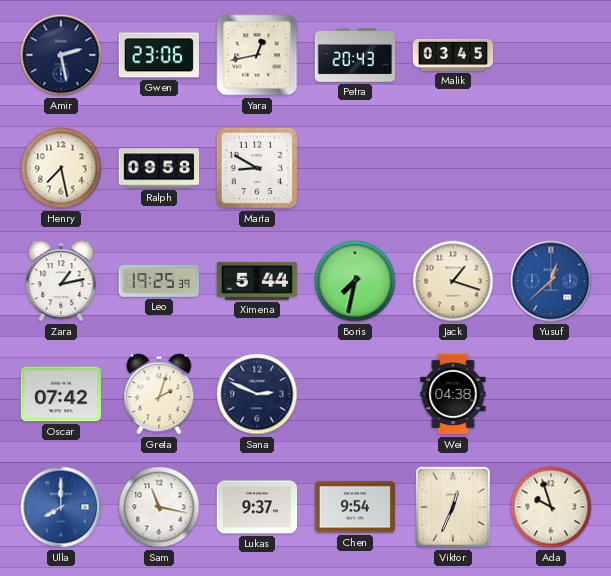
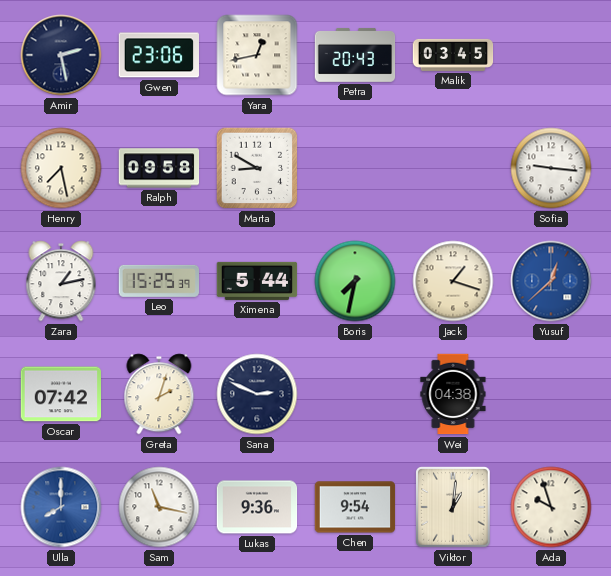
Sofia: none -> 9:16 (551, 168)
Leo: 19:25 -> 15:25 (158, 281)
Lukas: 9:37 -> 9:36 (257, 507)
Viktor: 12:34 -> 1:01 (453, 507)
